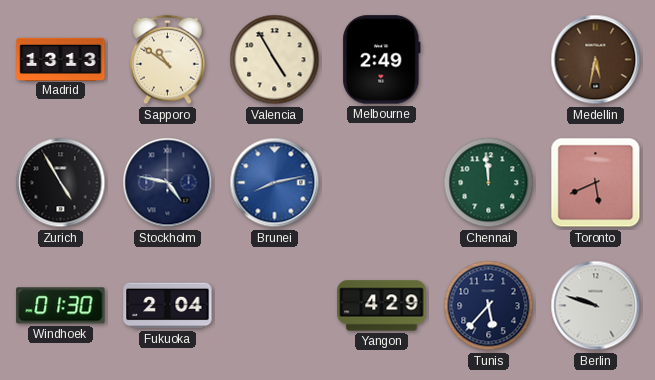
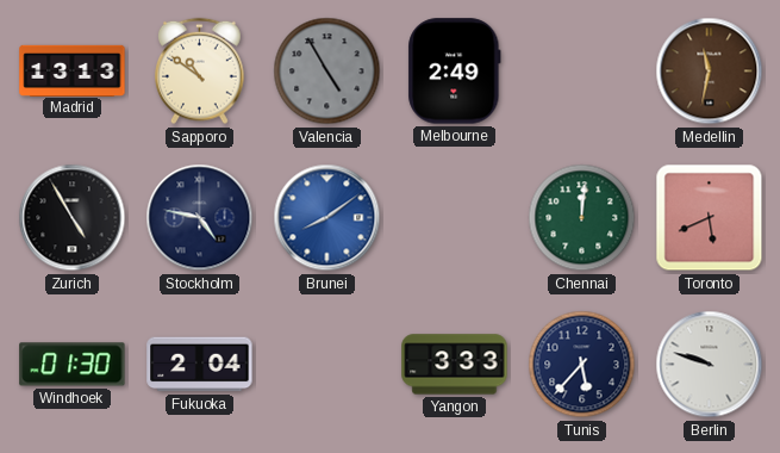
Valencia dial: cream -> grey (327, 72)
Medellin: 5:32 -> 11:32 (710, 72)
Brunei: 8:13 -> 8:09 (327, 218)
Chennai: 11:59 -> 12:01 (582, 218)
Yangon: 4:29 -> 3:33 (455, 365)
